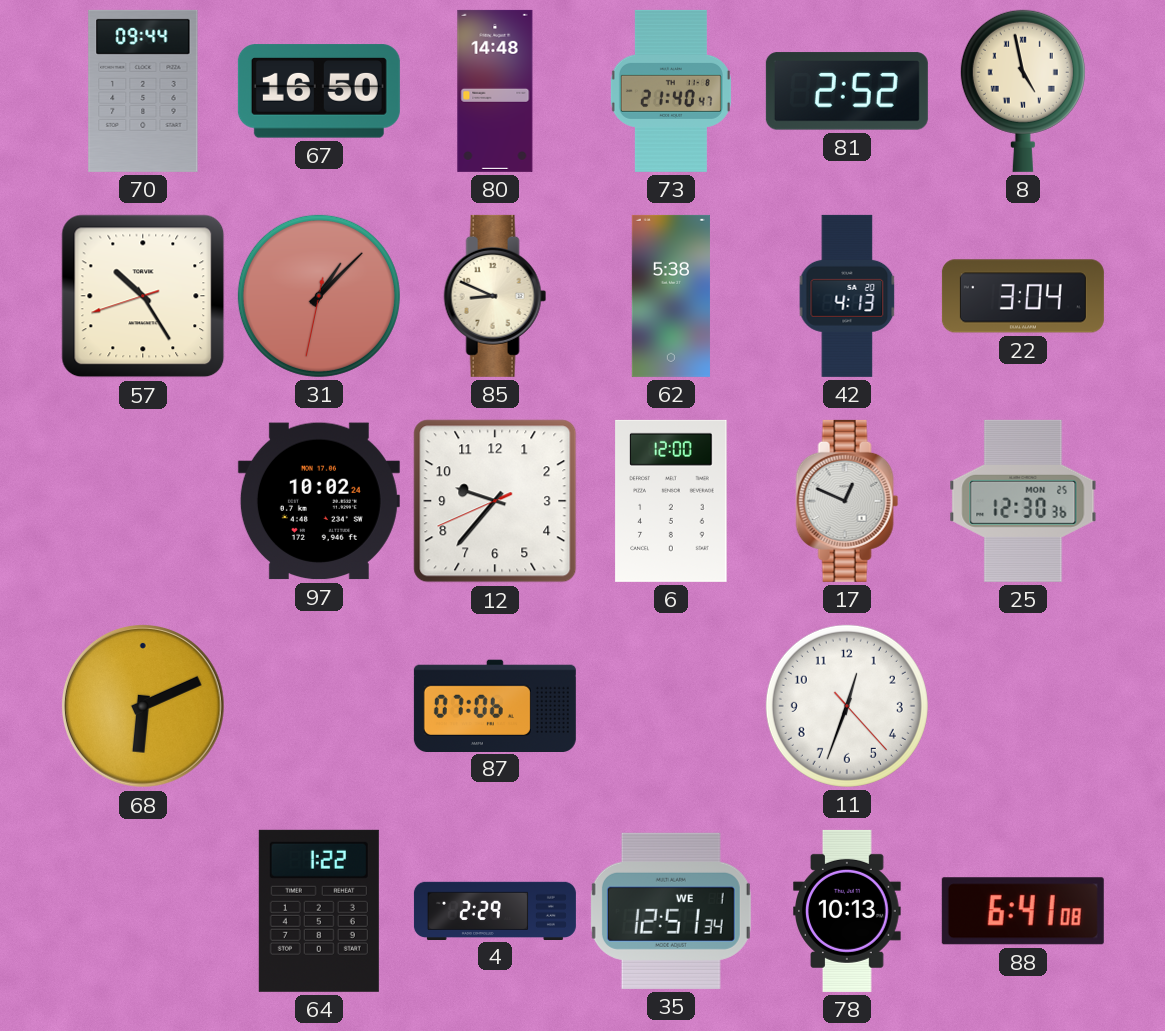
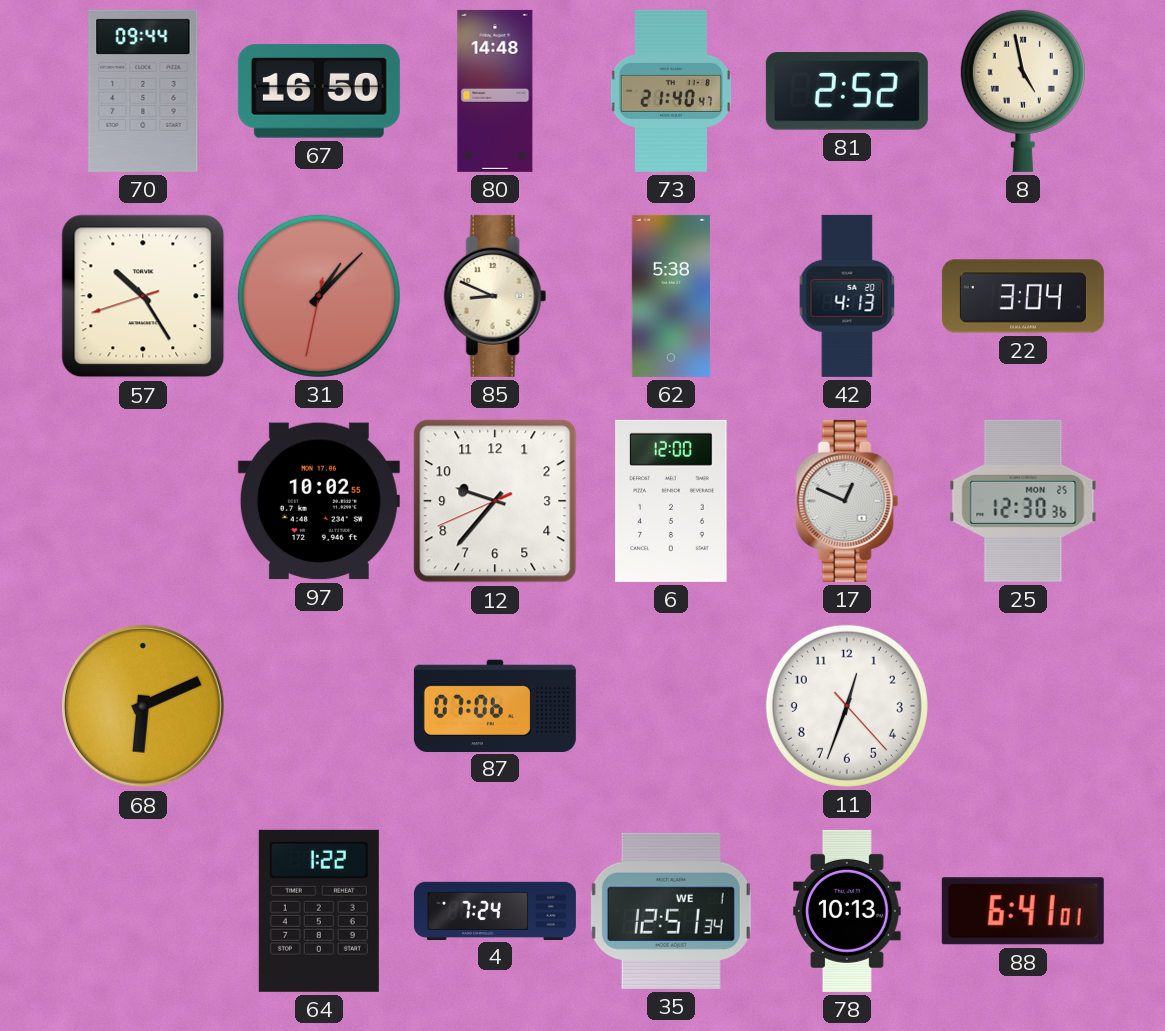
97: 10:02:24 -> 10:02:55 (319, 501)
4: 2:29 -> 7:24 (495, 910)
88: 6:41:08 -> 6:41:01 (1023, 911)
